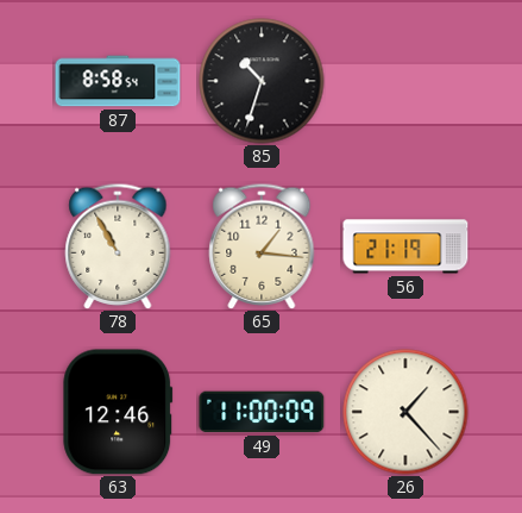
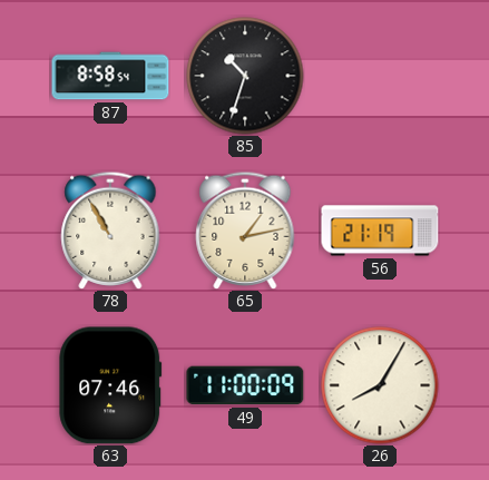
65: 1:16 -> 1:13 (245, 231)
63: 12:46 -> 07:46 (110, 385)
26: 1:23 -> 8:05 (380, 385)
